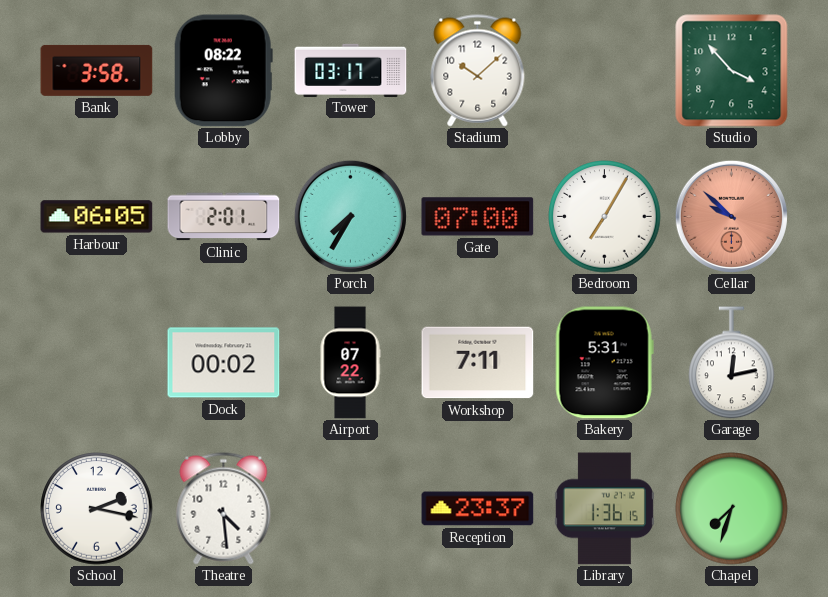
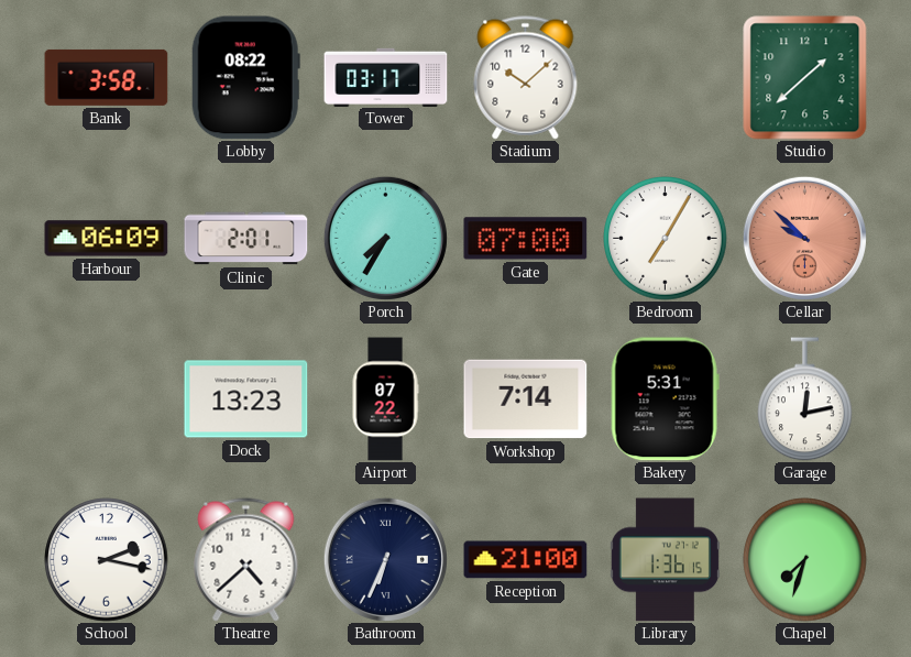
Studio: 3:53 -> 1:38 (805, 78)
Harbour: 06:05 -> 06:09 (107, 239)
Dock: 00:02 -> 13:23 (246, 399)
Workshop: 7:11 -> 7:14 (526, 399)
Theatre: 4:29 -> 4:38 (246, 560)
Bathroom: none -> 6:34 (385, 559)
Reception: 23:37 -> 21:00 (526, 560)
